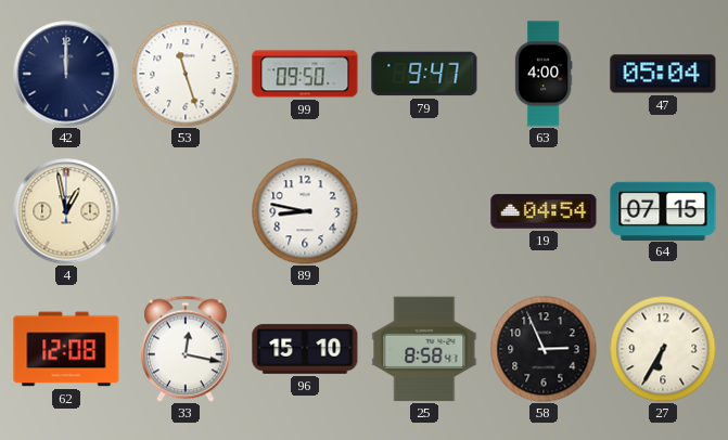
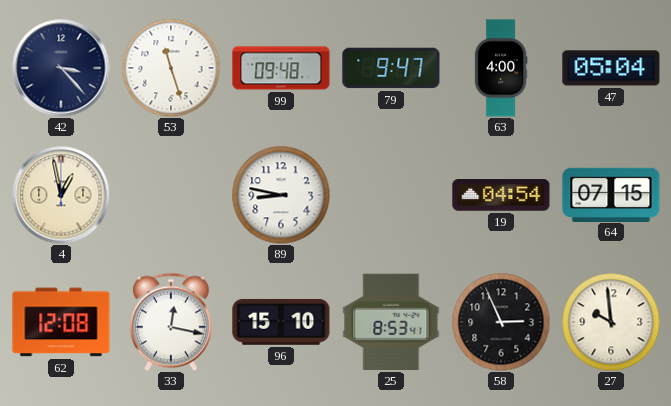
42: 12:00 -> 3:23 (61, 68)
99: 09:50 -> 09:48 (281, 68)
25: 8:58 -> 8:53 (391, 322)
27: 6:35 -> 9:59 (611, 322)
